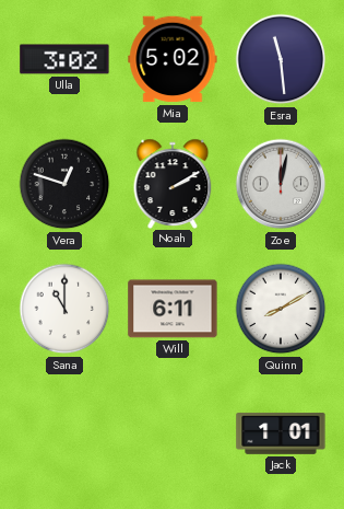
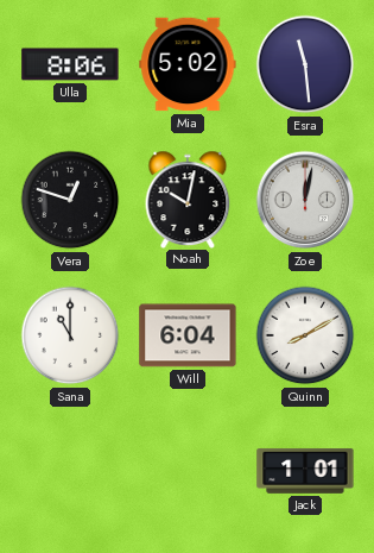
Ulla: 3:02 -> 8:06 (70, 64)
Noah: 2:10 -> 10:02 (188, 199)
Will: 6:11 -> 6:04 (188, 335)
